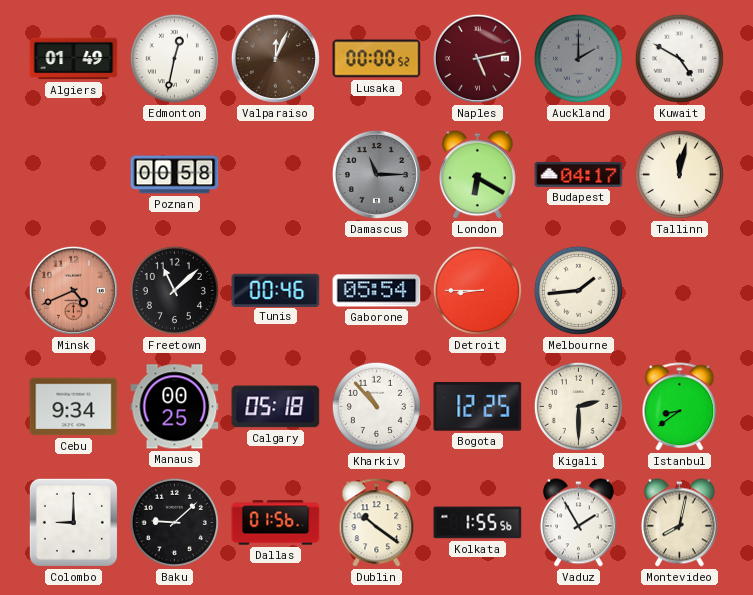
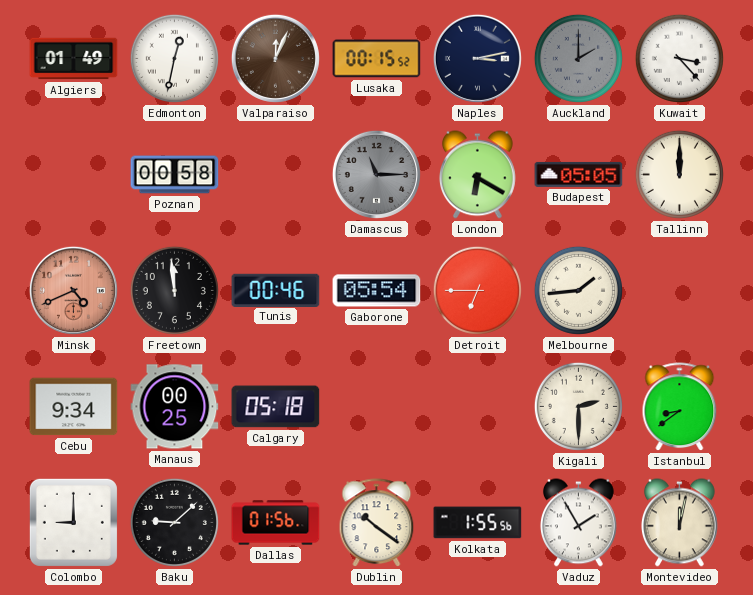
Lusaka: 00:00 -> 00:15 (377, 59)
Naples: 5:13 -> 3:13 (477, 58)
Naples dial: burgundy -> navy (477, 58)
Kuwait: 4:50 -> 3:23 (679, 58)
Budapest: 04:17 -> 05:05 (579, 174)
Tallinn: 12:02 -> 12:00 (679, 174)
Freetown: 11:08 -> 11:59 (174, 290)
Detroit: 8:45 -> 6:45 (477, 290)
Kharkiv: 10:53 -> none (376, 406)
Bogota: 12:25 -> none (478, 407)
Montevideo: 8:02 -> 12:02 (679, 523)
